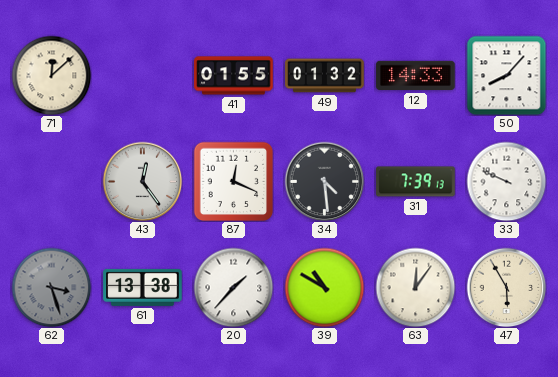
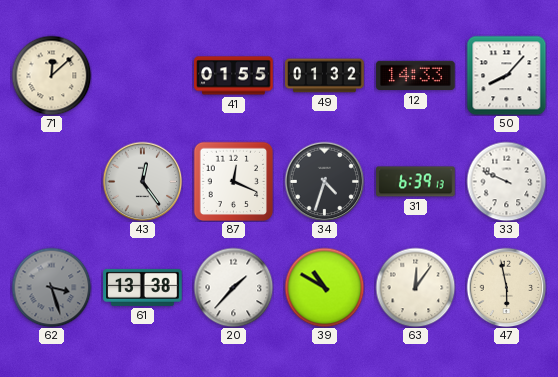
34: 4:29 -> 4:33 (324, 181)
31: 7:39 -> 6:39 (416, 182)
47: 5:55 -> 5:58 (506, 287)
